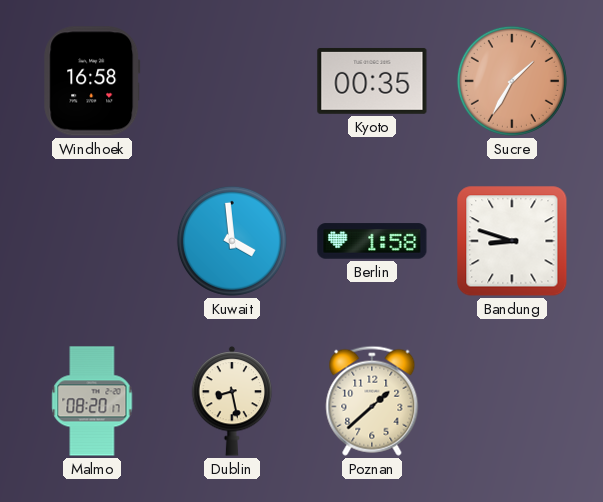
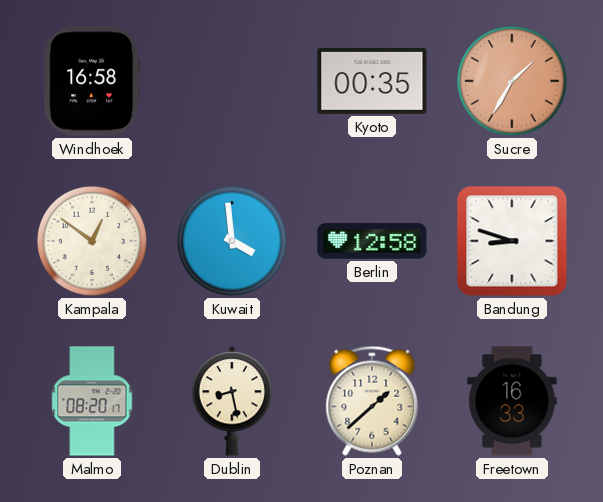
Kampala: none -> 12:51 (92, 241)
Berlin: 1:58 -> 12:58 (372, 241)
Freetown: none -> 16:33 (512, 401)
